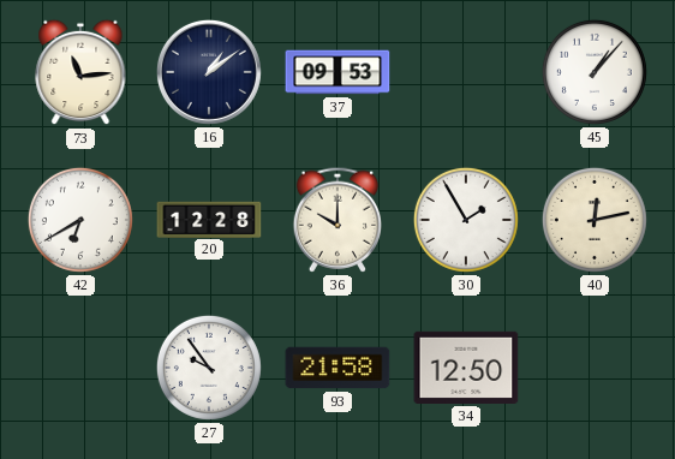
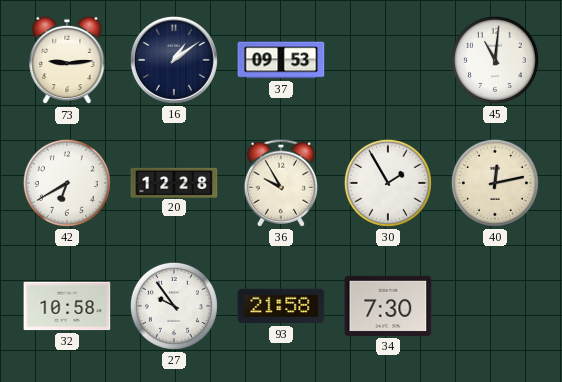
73: 11:14 -> 9:14 (67, 60)
45: 1:07 -> 11:01 (495, 60)
36: 10:00 -> 9:55 (280, 183)
32: none -> 10:58 (67, 306)
34: 12:50 -> 7:30 (388, 306)
